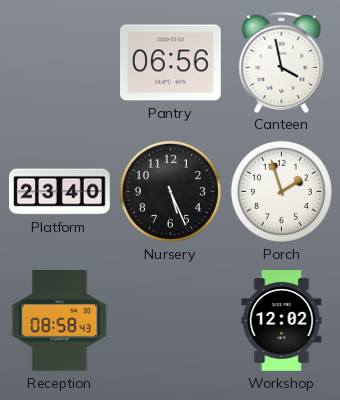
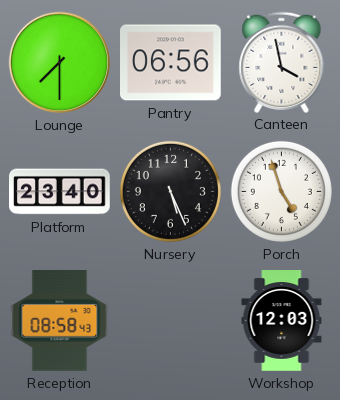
Lounge: none -> 7:30 (60, 63)
Porch: 1:57 -> 4:57 (281, 191)
Workshop: 12:02 -> 12:03 (282, 321)
